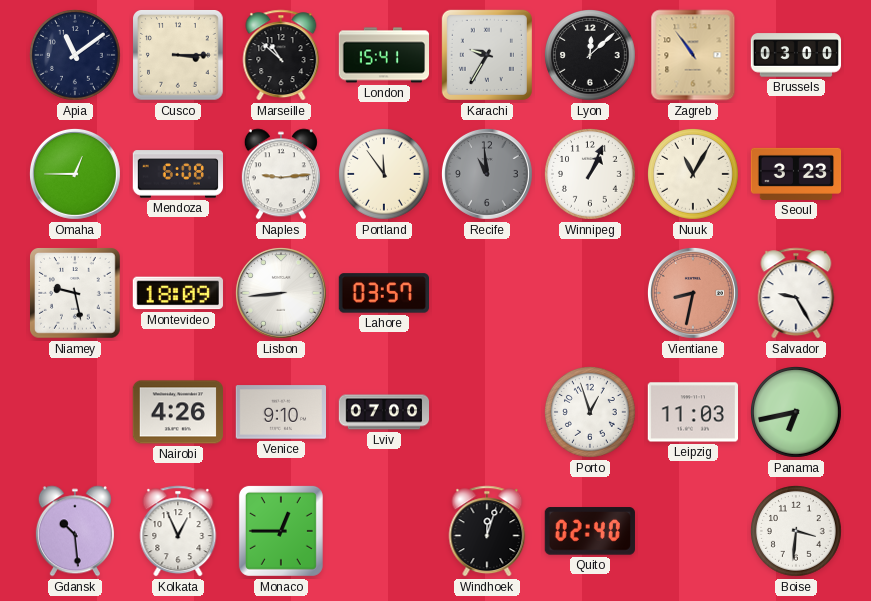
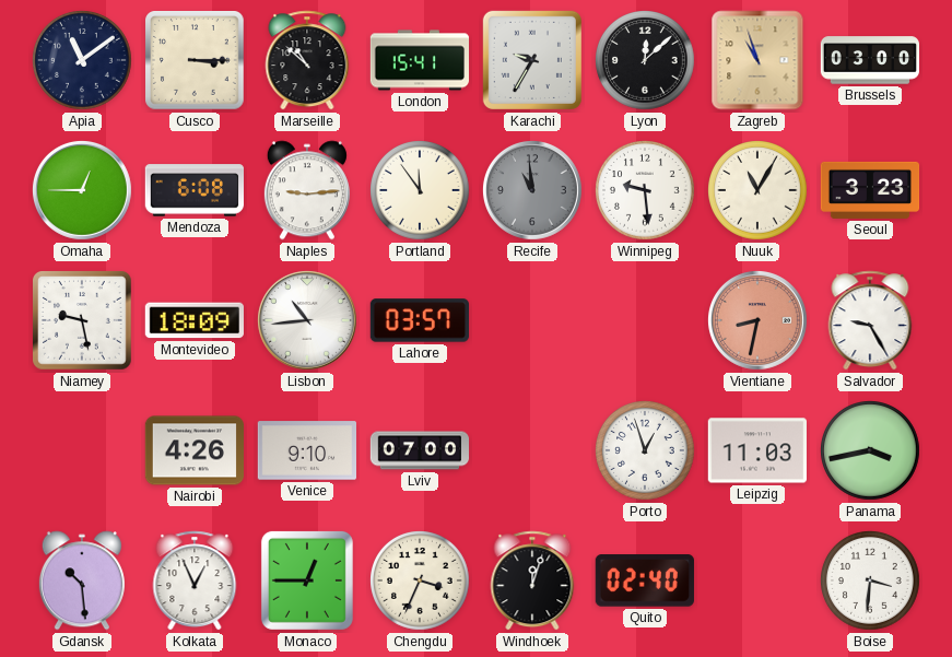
Zagreb: 10:54 -> 10:57 (757, 60)
Winnipeg: 1:04 -> 9:29 (646, 191)
Lisbon: 8:44 -> 10:44 (307, 320)
Panama: 6:43 -> 3:43 (871, 451)
Chengdu: none -> 3:34 (421, 582)
